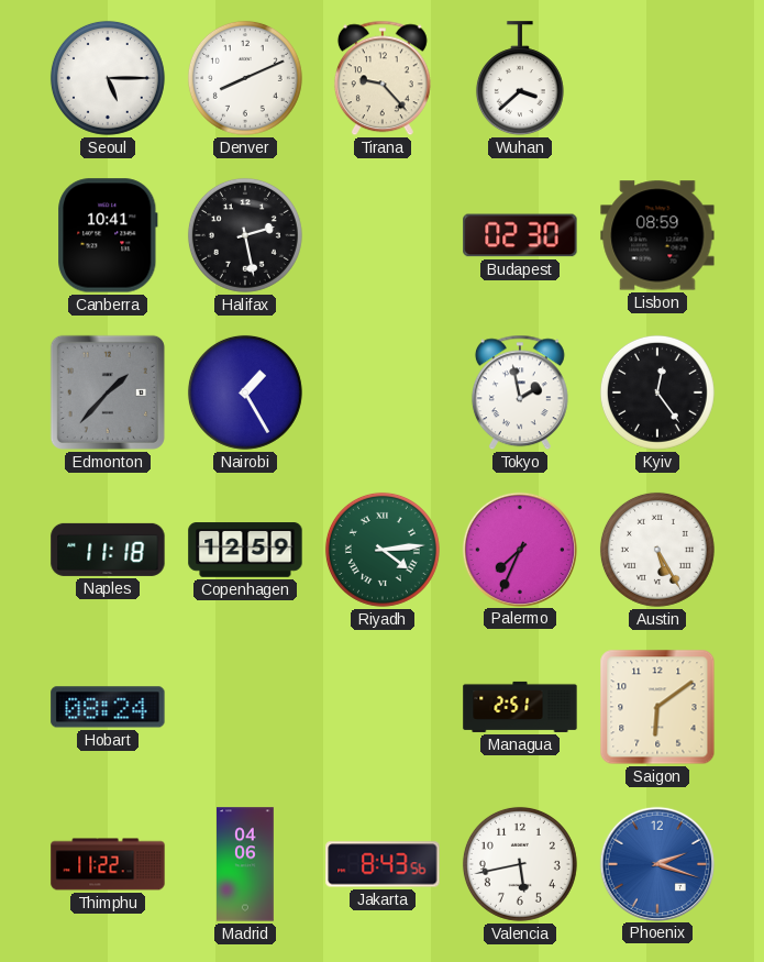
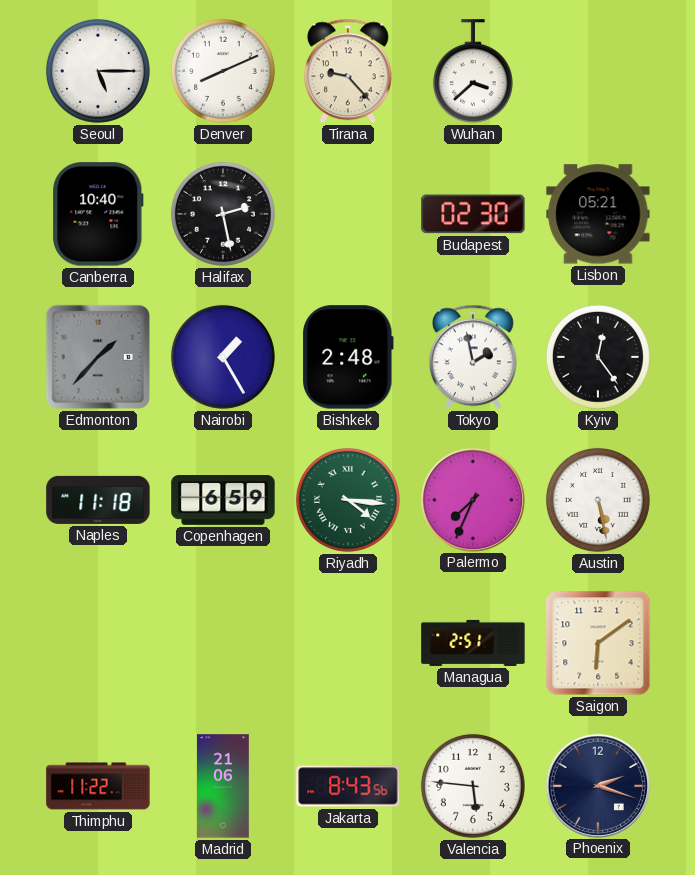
Canberra: 10:41 -> 10:40 (98, 214)
Lisbon: 08:59 -> 05:21 (598, 214)
Bishkek: none -> 2:48 (348, 357)
Copenhagen: 12:59 -> 6:59 (223, 500)
Riyadh: 4:14 -> 4:16 (348, 500)
Austin: 5:25 -> 5:28 (598, 500)
Hobart: 08:24 -> none (108, 707)
Madrid: 04:06 -> 21:06 (224, 786)
Valencia: 5:43 -> 5:46 (473, 786)
Phoenix dial: blue -> navy (597, 785)
